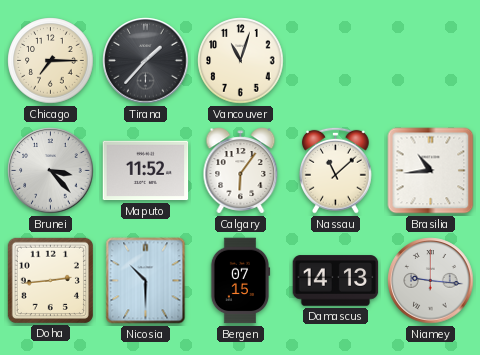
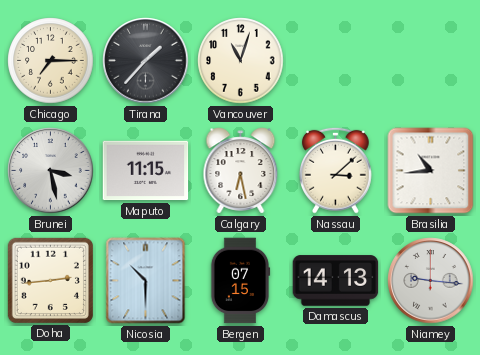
Brunei: 3:23 -> 3:28 (51, 171)
Maputo: 11:52 -> 11:15 (146, 171)
Calgary: 6:06 -> 6:28 (241, 171)
Nassau: 11:08 -> 3:08 (336, 170)
